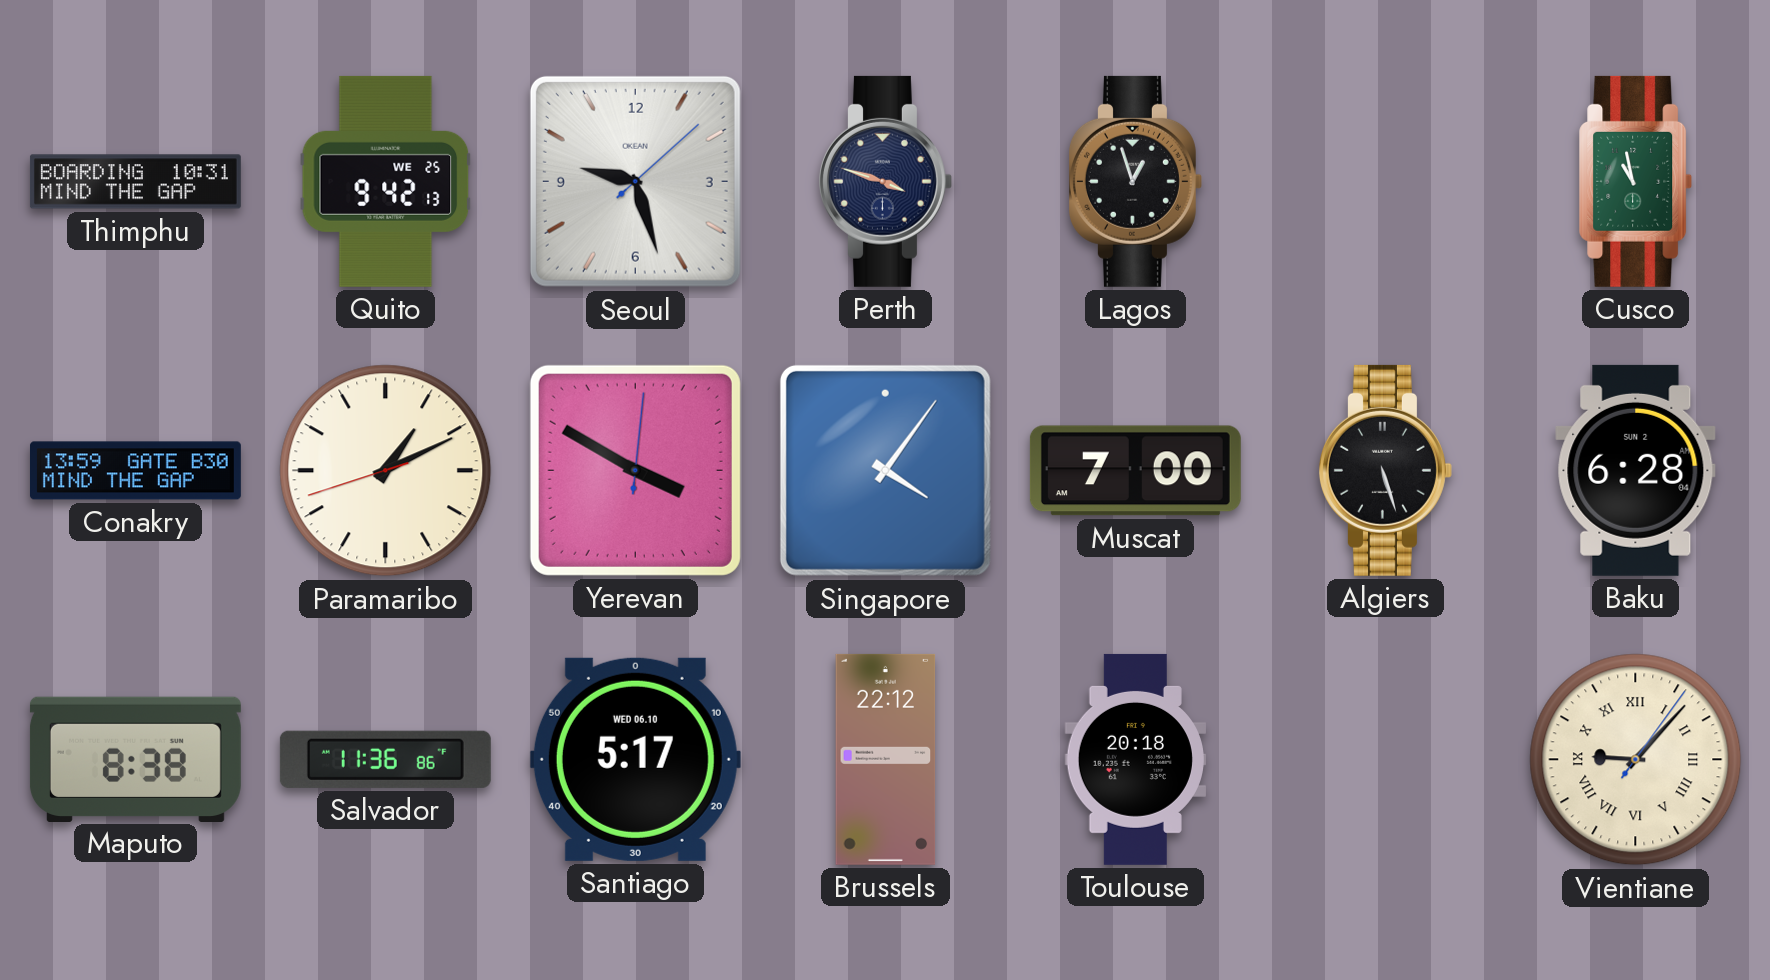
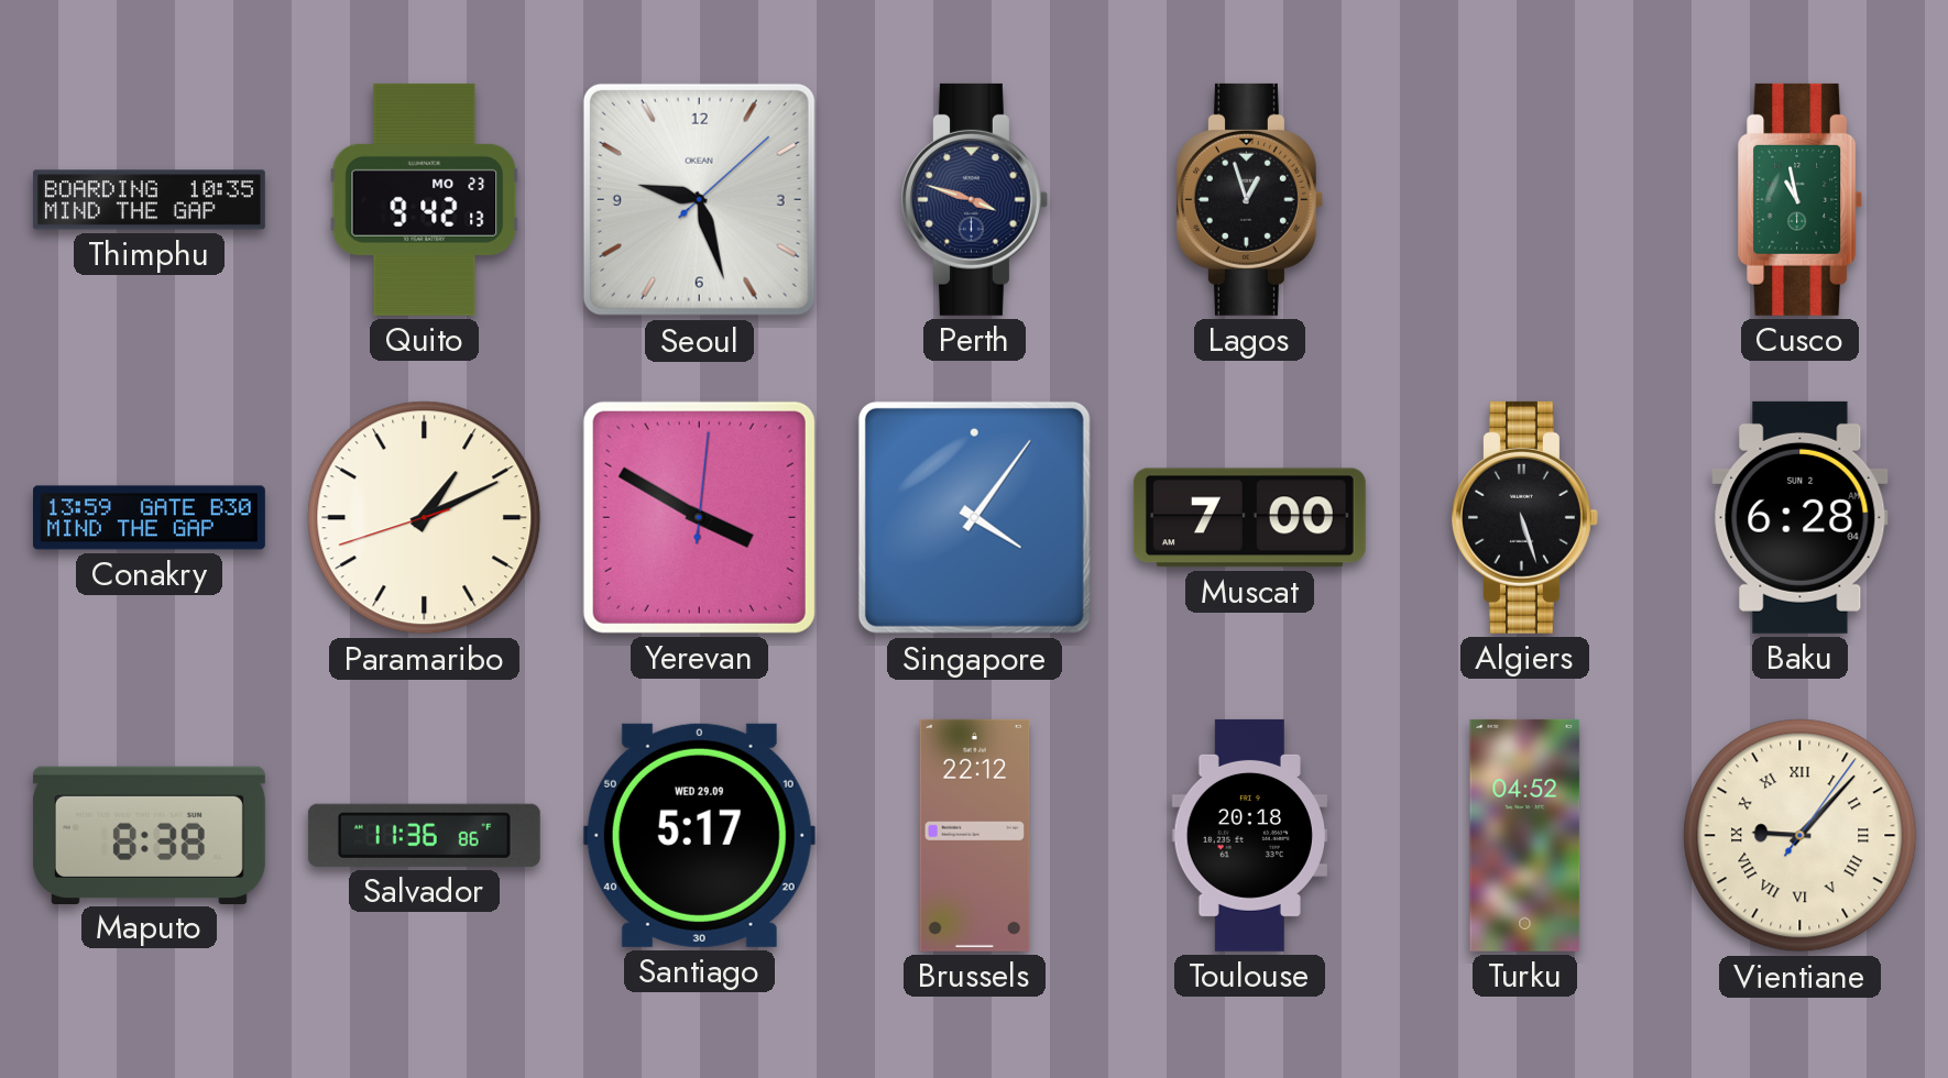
Thimphu: 10:31 -> 10:35 (149, 200)
Quito date: WE 25 -> MO 23 (425, 199)
Santiago date: WED 06.10 -> WED 29.09 (699, 835)
Turku: none -> 04:52 (1525, 835)
